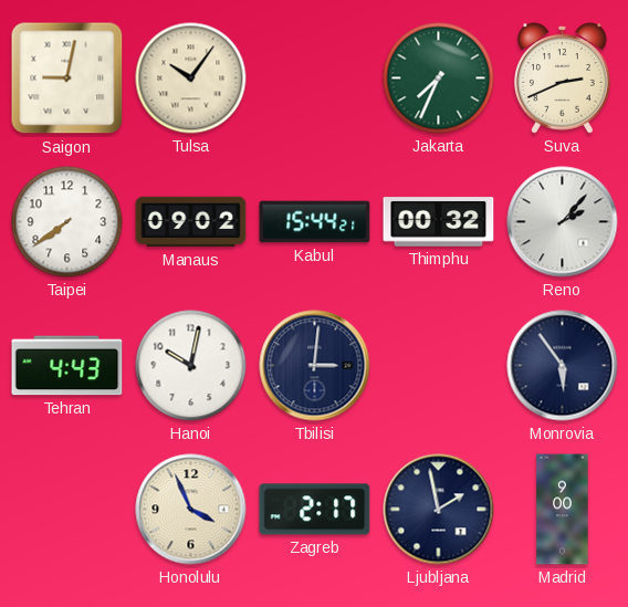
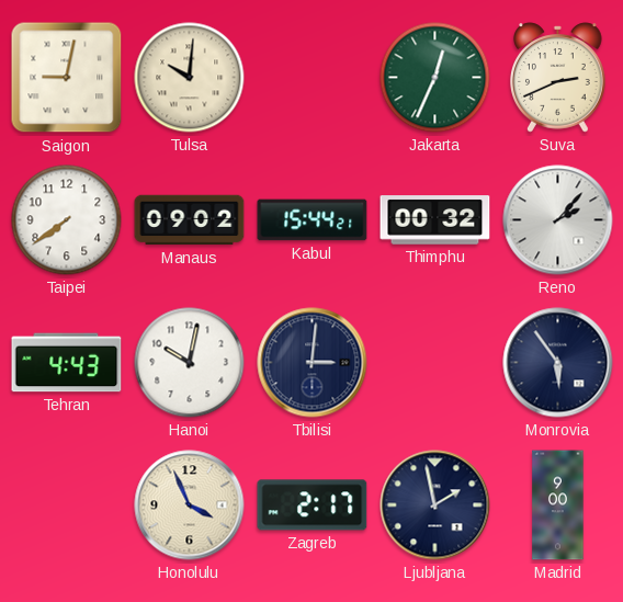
Tulsa: 10:06 -> 10:01 (190, 78)
Jakarta: 7:34 -> 12:34 (435, 78)
